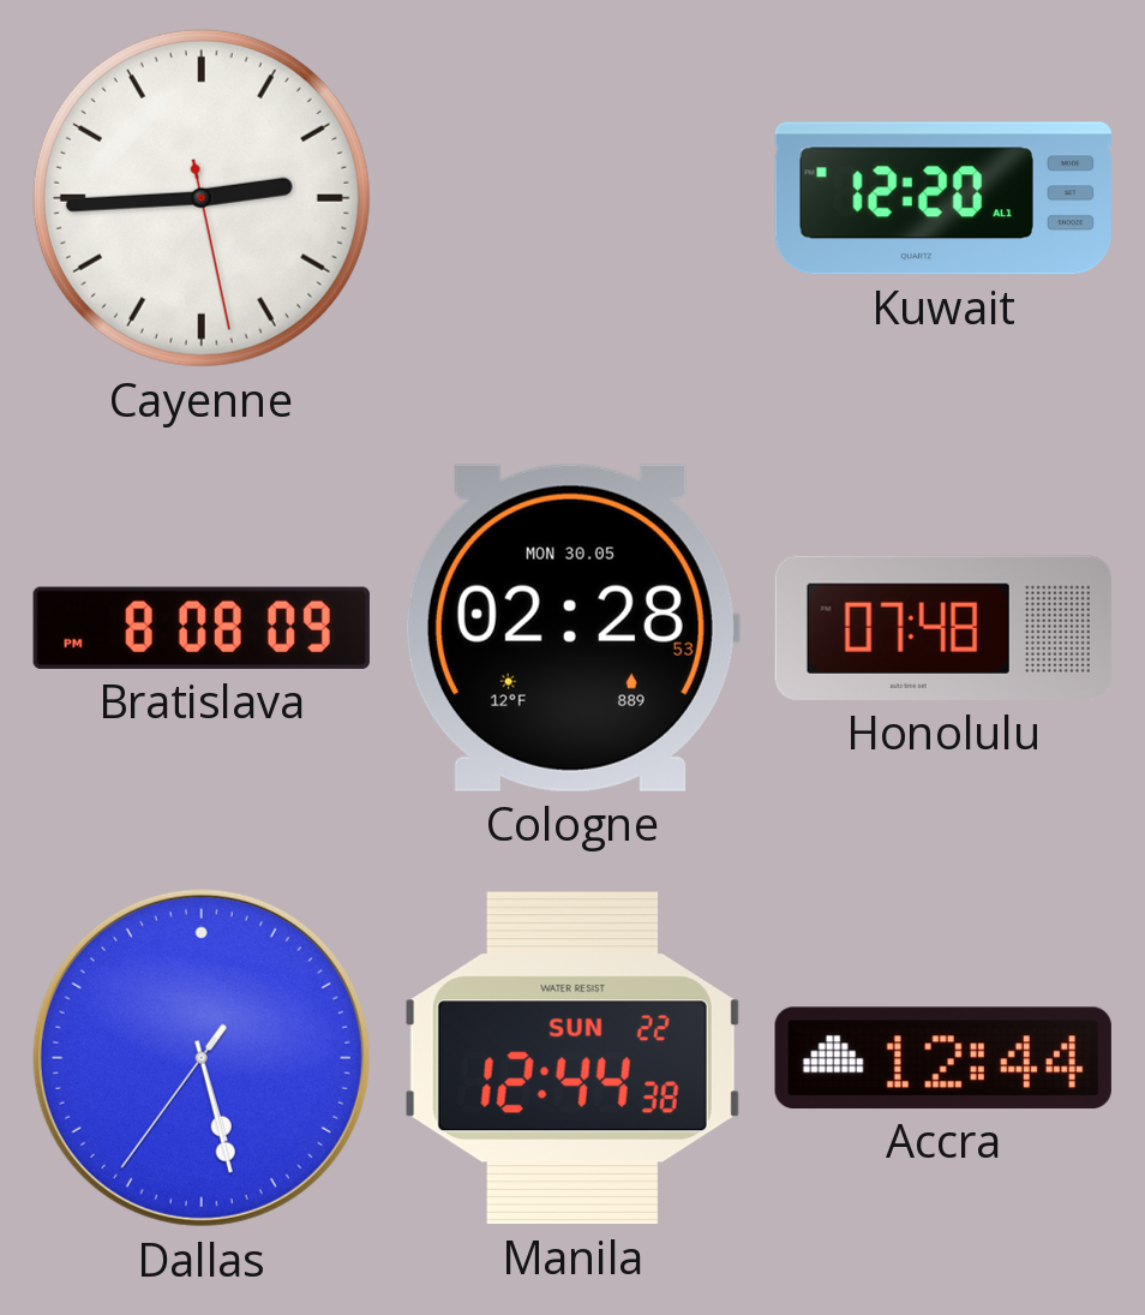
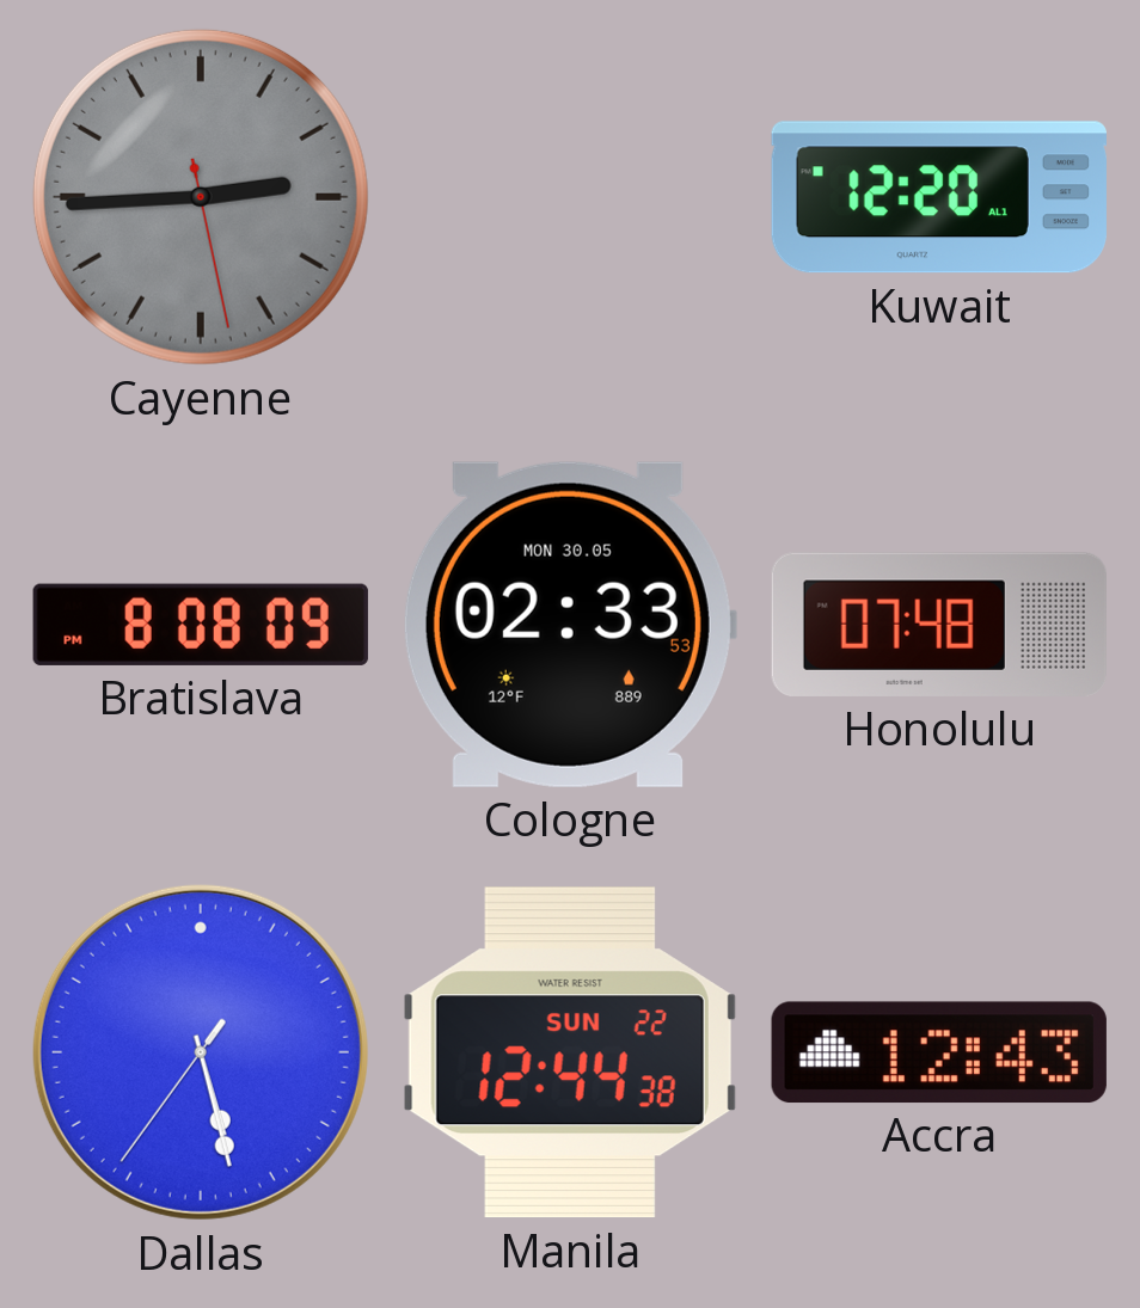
Cayenne dial: white -> grey (201, 197)
Cologne: 02:28 -> 02:33 (569, 625)
Accra: 12:44 -> 12:43 (939, 1052)
